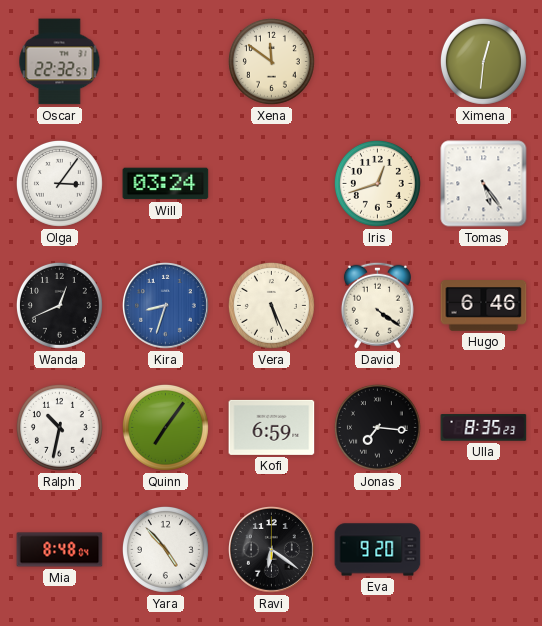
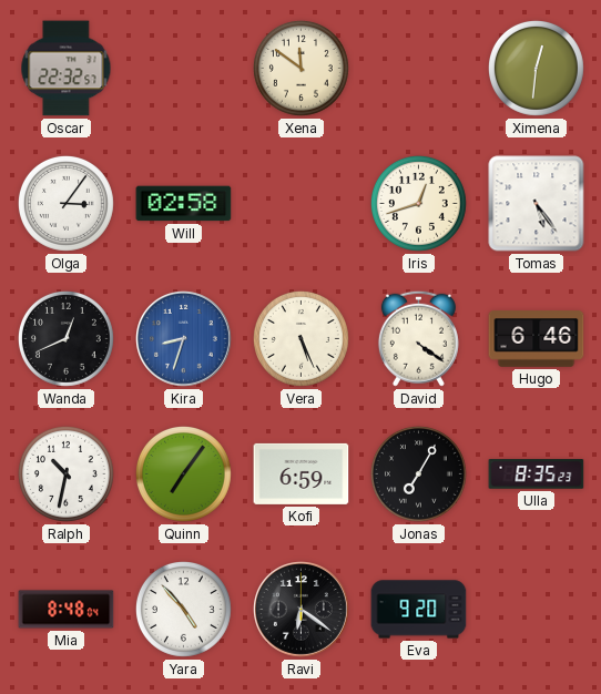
Will: 03:24 -> 02:58 (184, 204)
Jonas: 7:16 -> 7:05 (418, 473)
